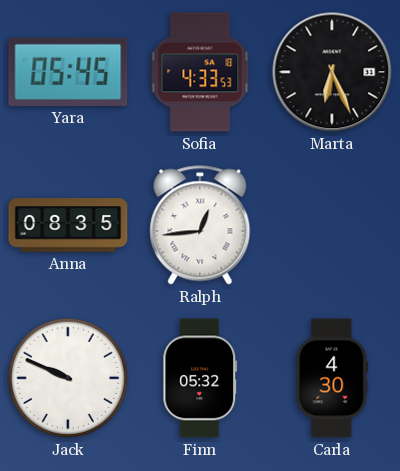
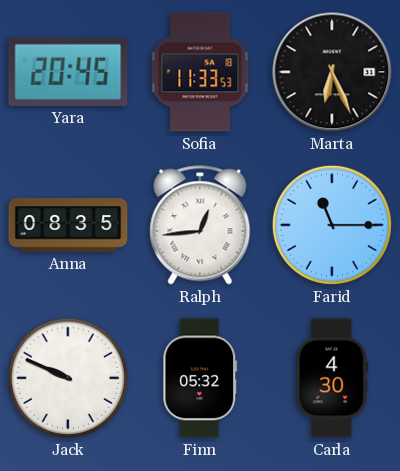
Yara: 05:45 -> 20:45 (68, 72)
Sofia: 4:33 -> 11:33 (200, 72)
Farid: none -> 11:15 (332, 225)
